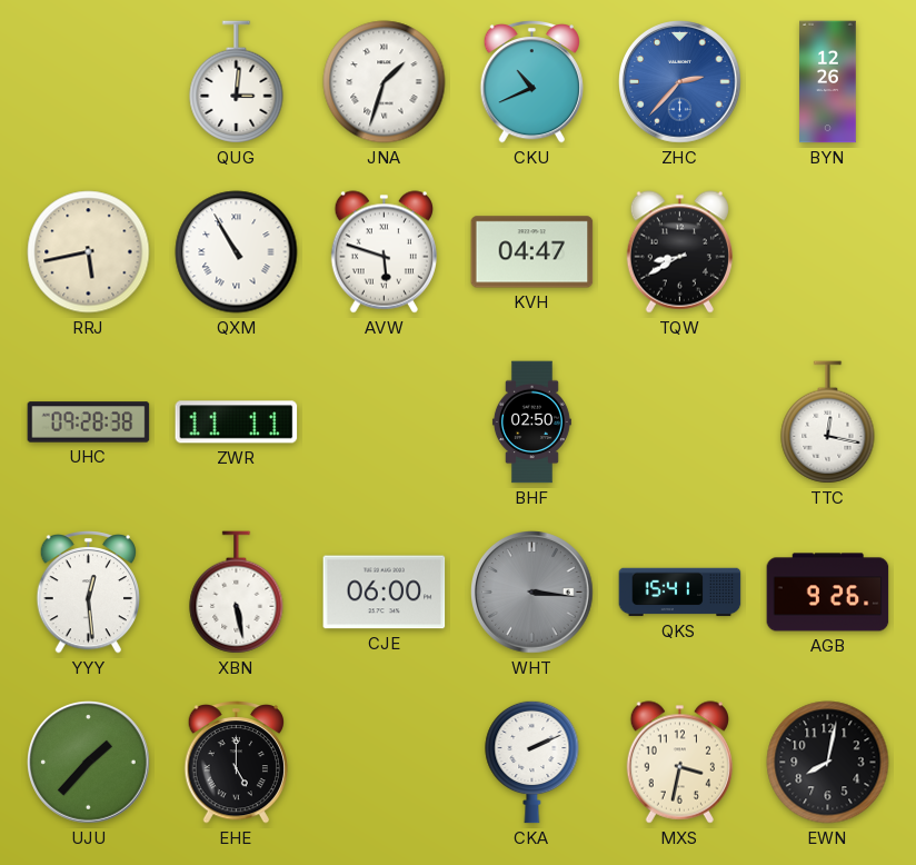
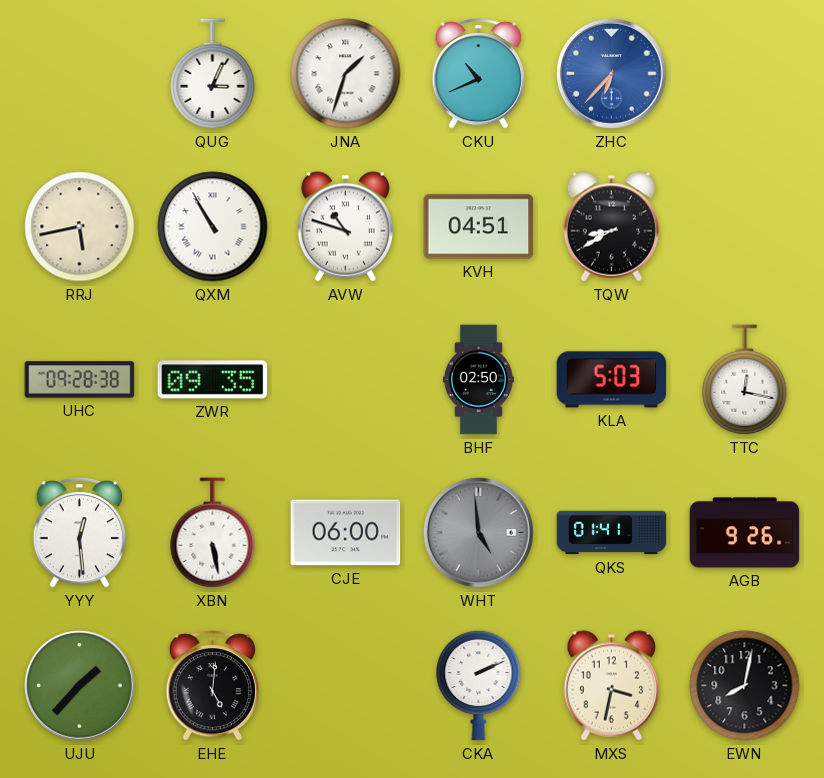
QUG: 3:01 -> 3:04 (213, 74)
ZHC: 2:37 -> 6:37 (612, 74)
BYN: 12:26 -> none (828, 82)
AVW: 5:48 -> 10:48 (345, 227)
KVH: 04:47 -> 04:51 (479, 227)
ZWR: 11:11 -> 09:35 (213, 380)
KLA: none -> 5:03 (612, 380)
WHT: 3:16 -> 4:59 (479, 533)
QKS: 15:41 -> 01:41 (612, 533)
EHE: 5:00 -> 5:01 (212, 685)
